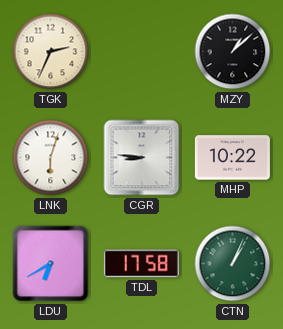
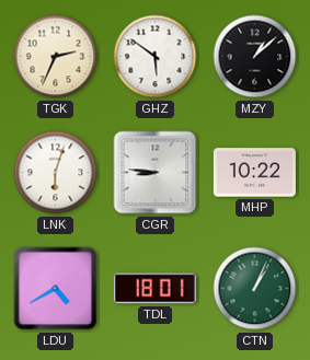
GHZ: none -> 5:51 (156, 57)
LDU: 6:40 -> 4:40 (56, 289)
TDL: 17:58 -> 18:01 (154, 289)
